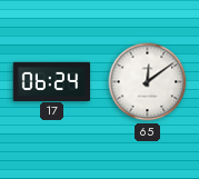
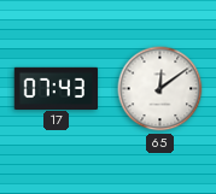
17: 06:24 -> 07:43 (57, 88)
